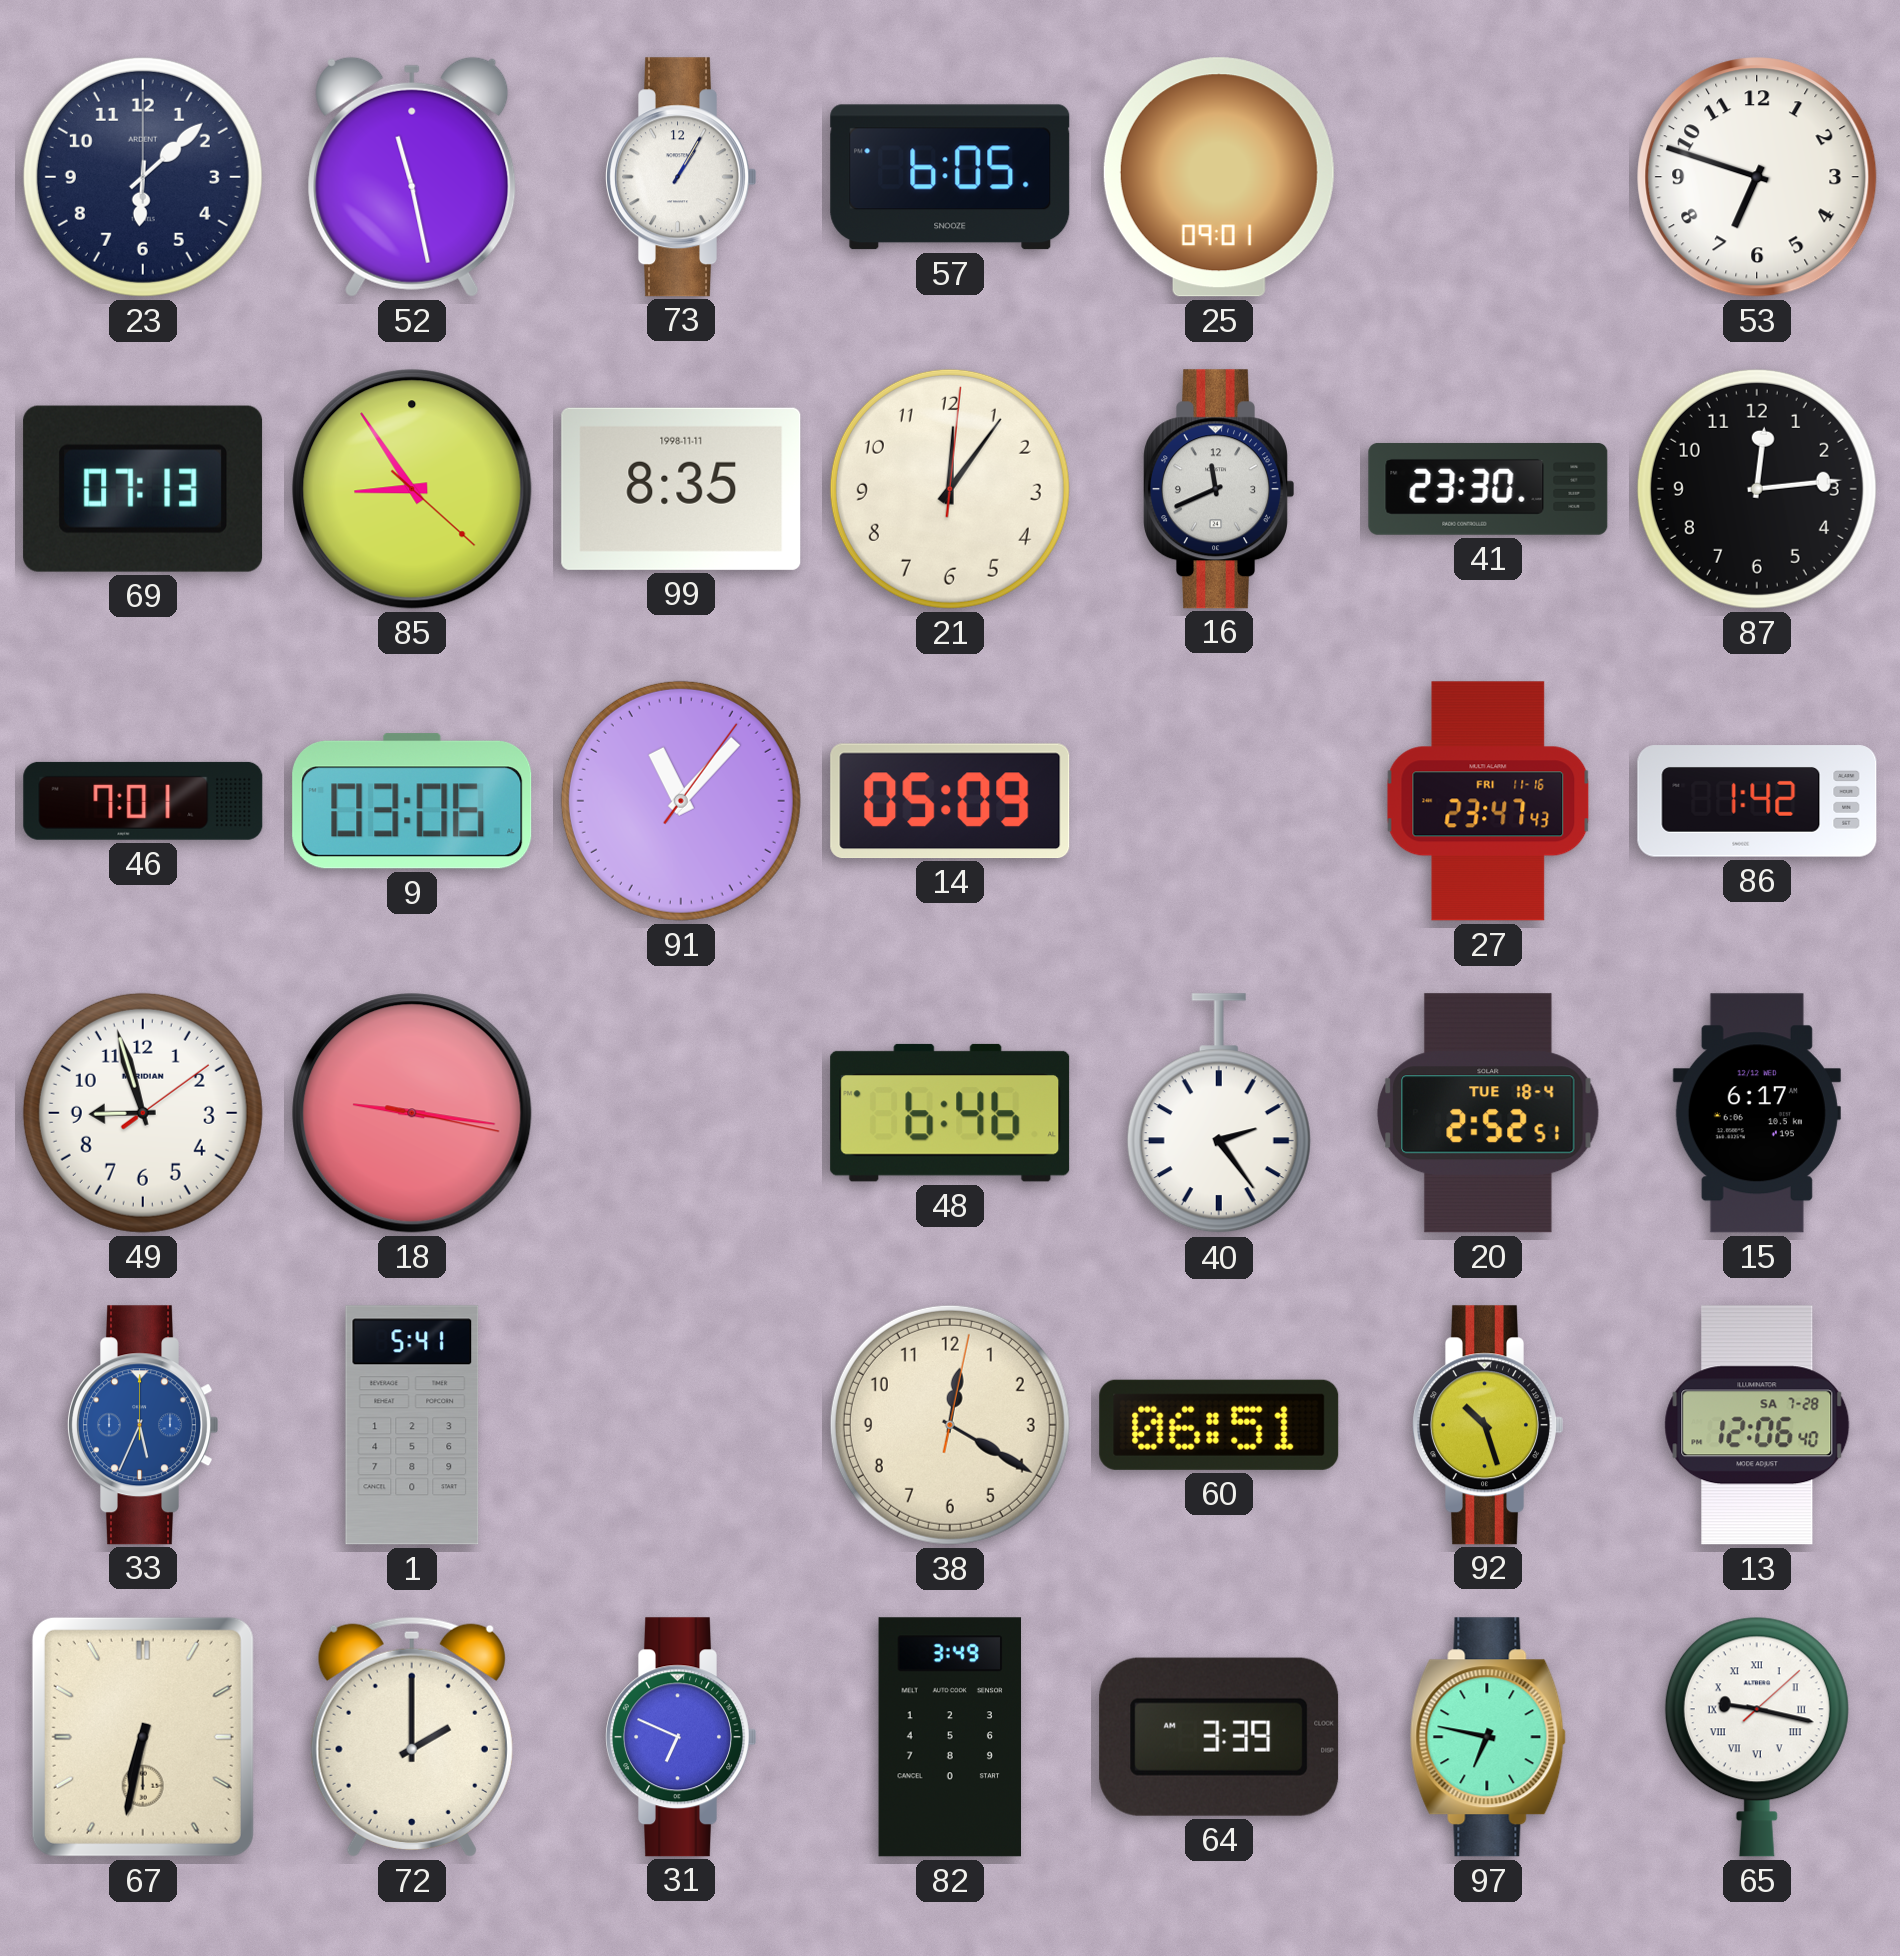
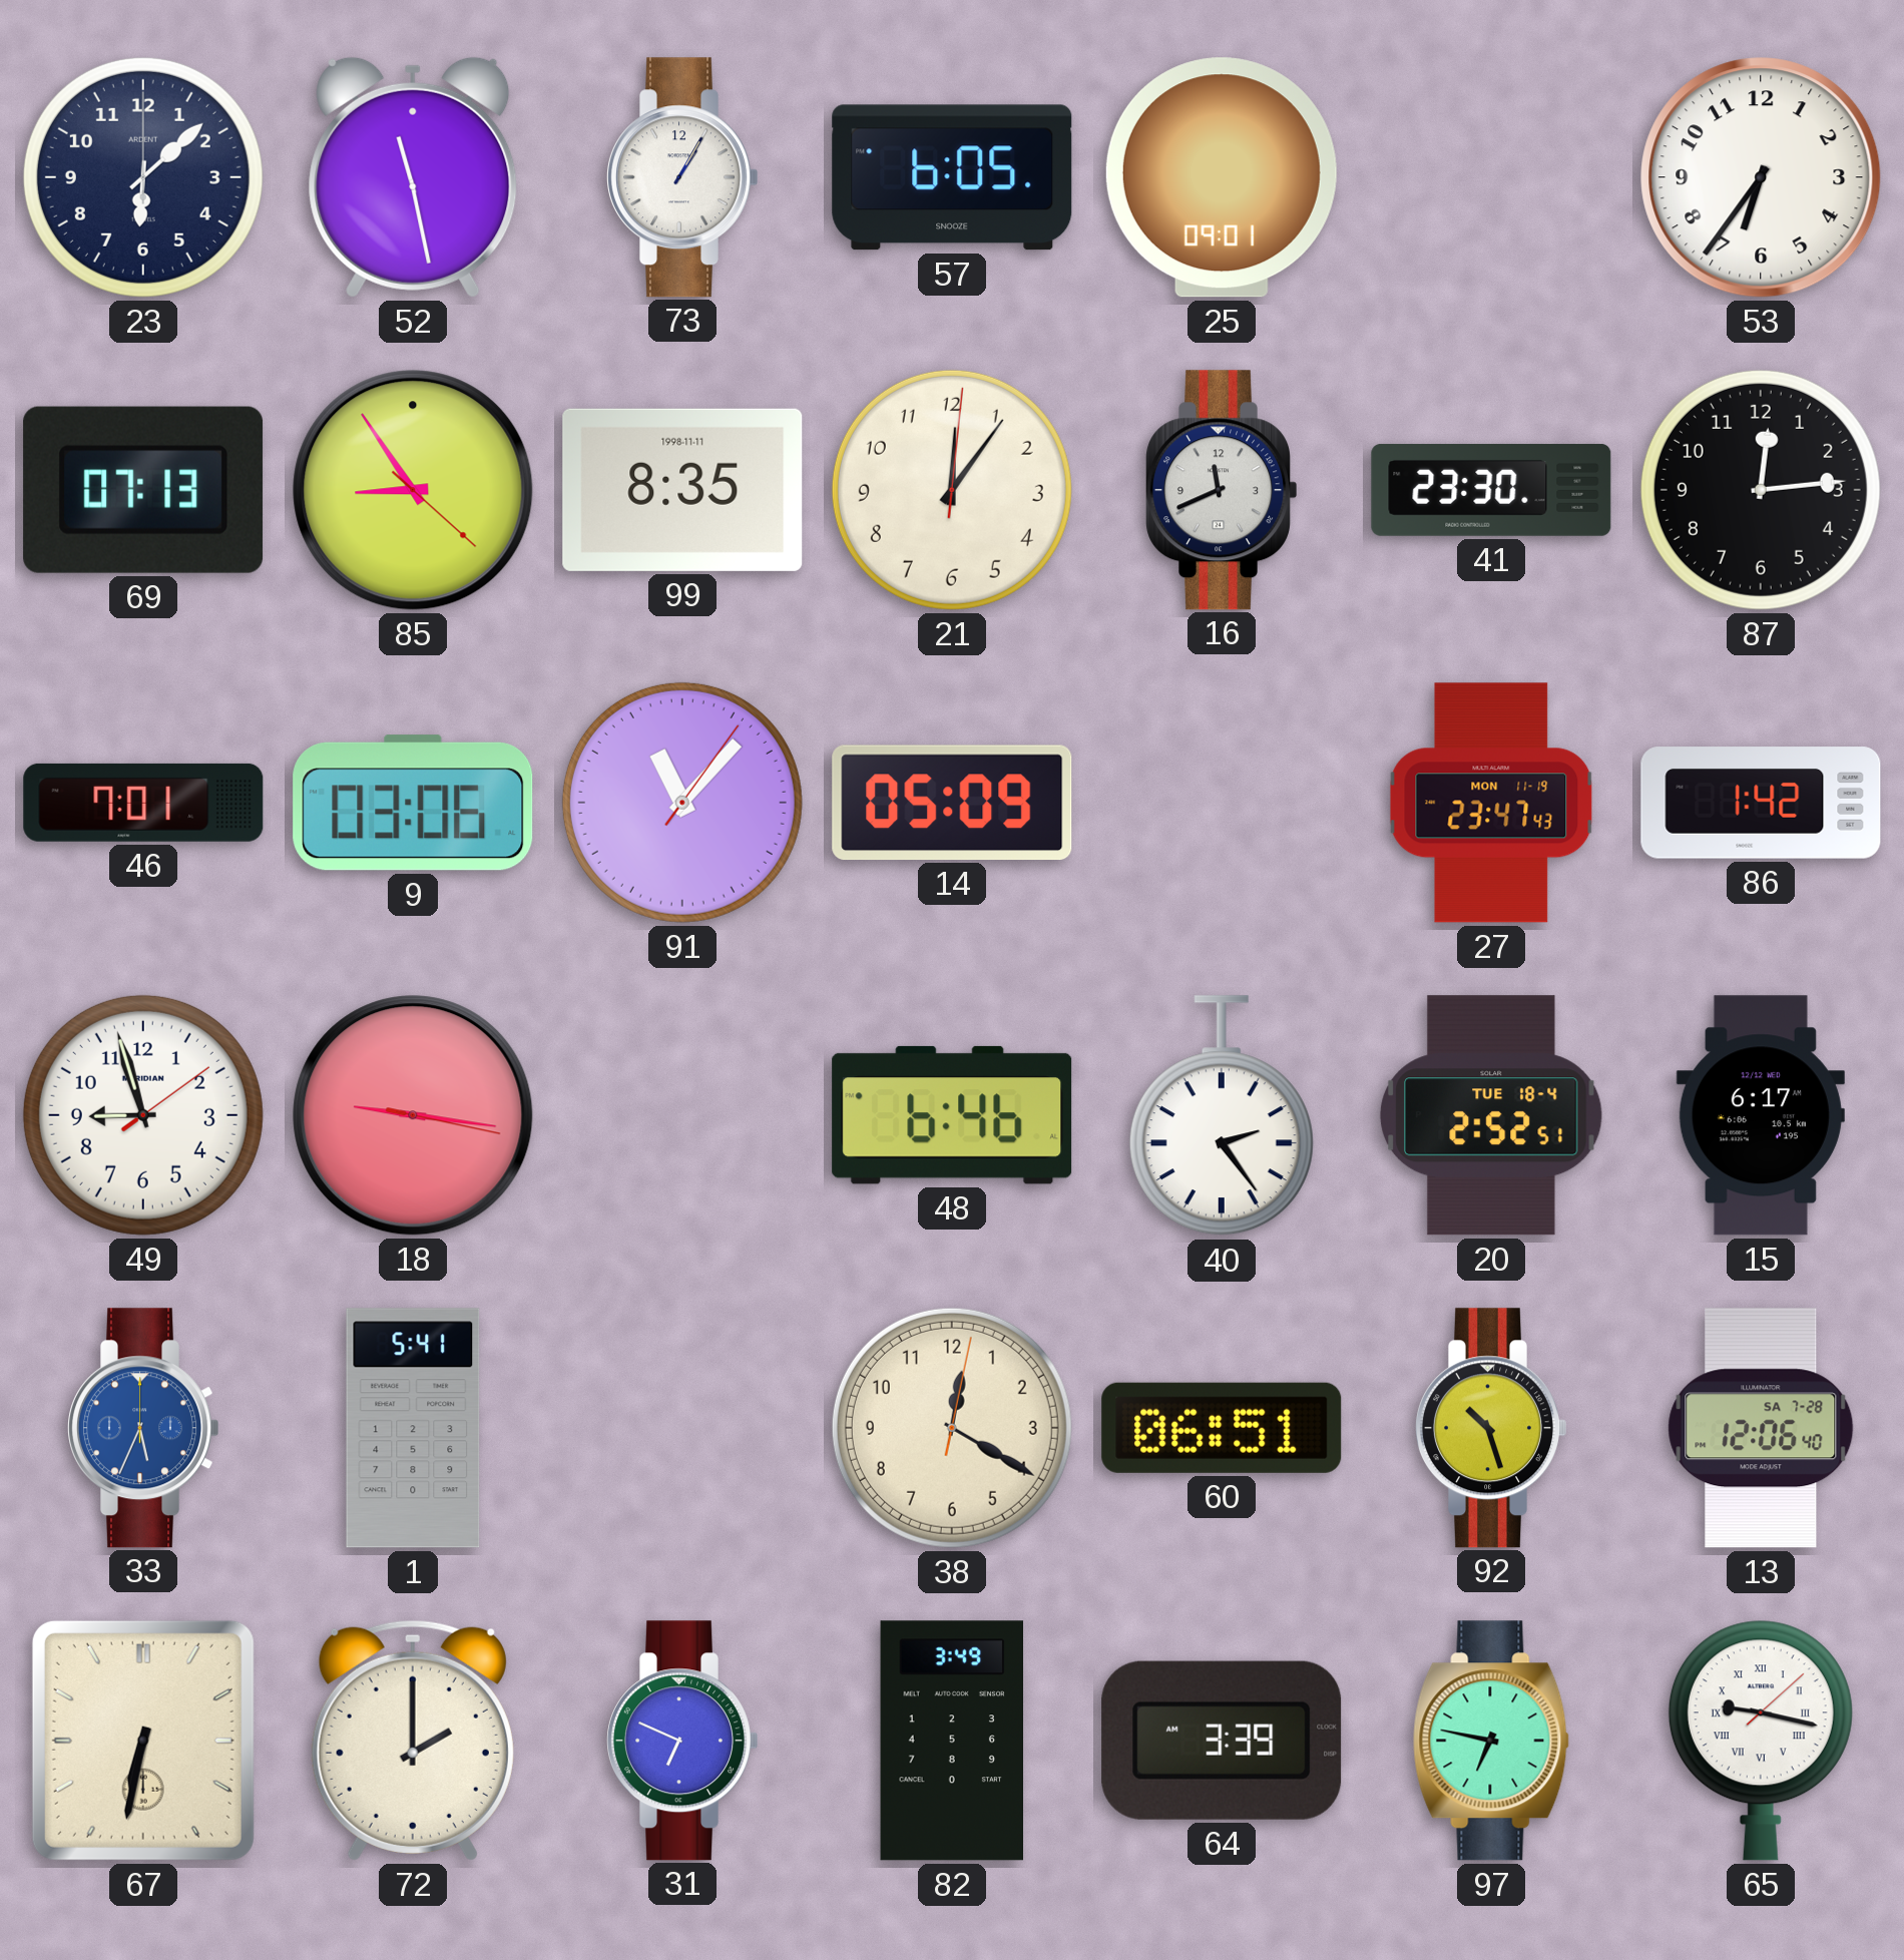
53: 6:48 -> 6:36 (1761, 177)
27 date: FRI 11-16 -> MON 11-19 (1491, 803)
